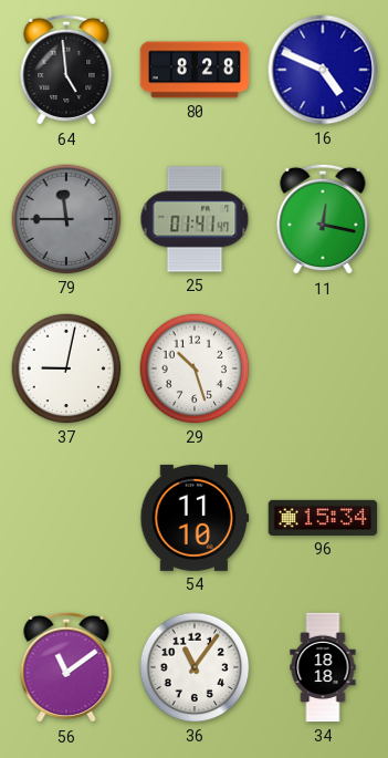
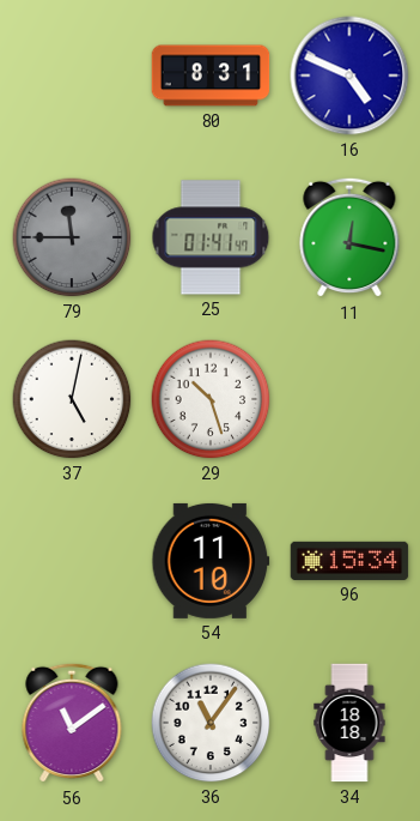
64: 4:59 -> none (66, 70)
80: 8:28 -> 8:31 (211, 76)
37: 9:02 -> 5:02 (72, 399)
